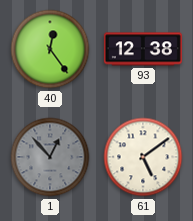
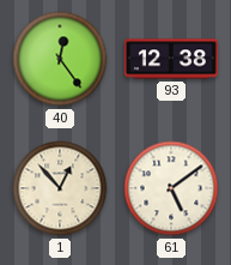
1 dial: grey -> cream (60, 188)
